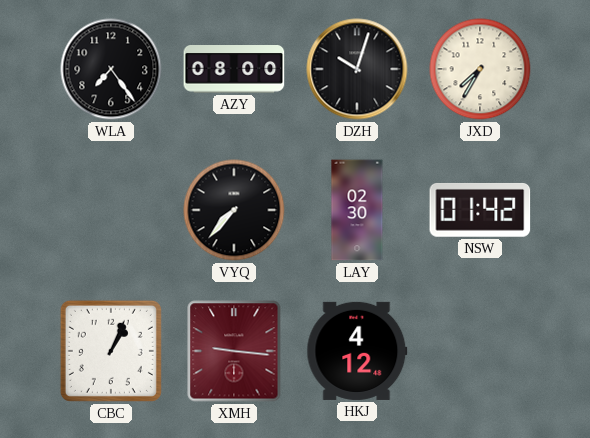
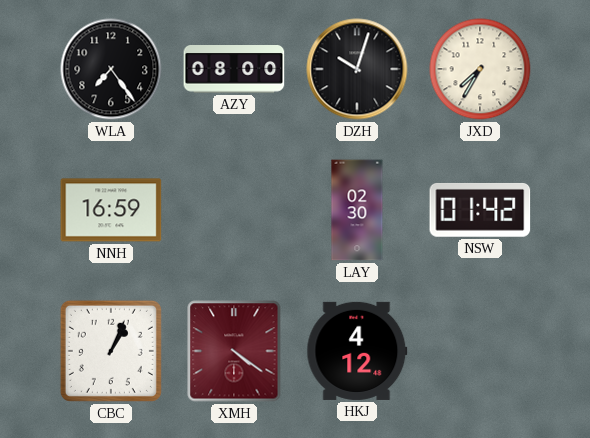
NNH: none -> 16:59 (111, 210)
VYQ: 7:37 -> none (234, 210)
XMH: 9:16 -> 4:21 (234, 351)
